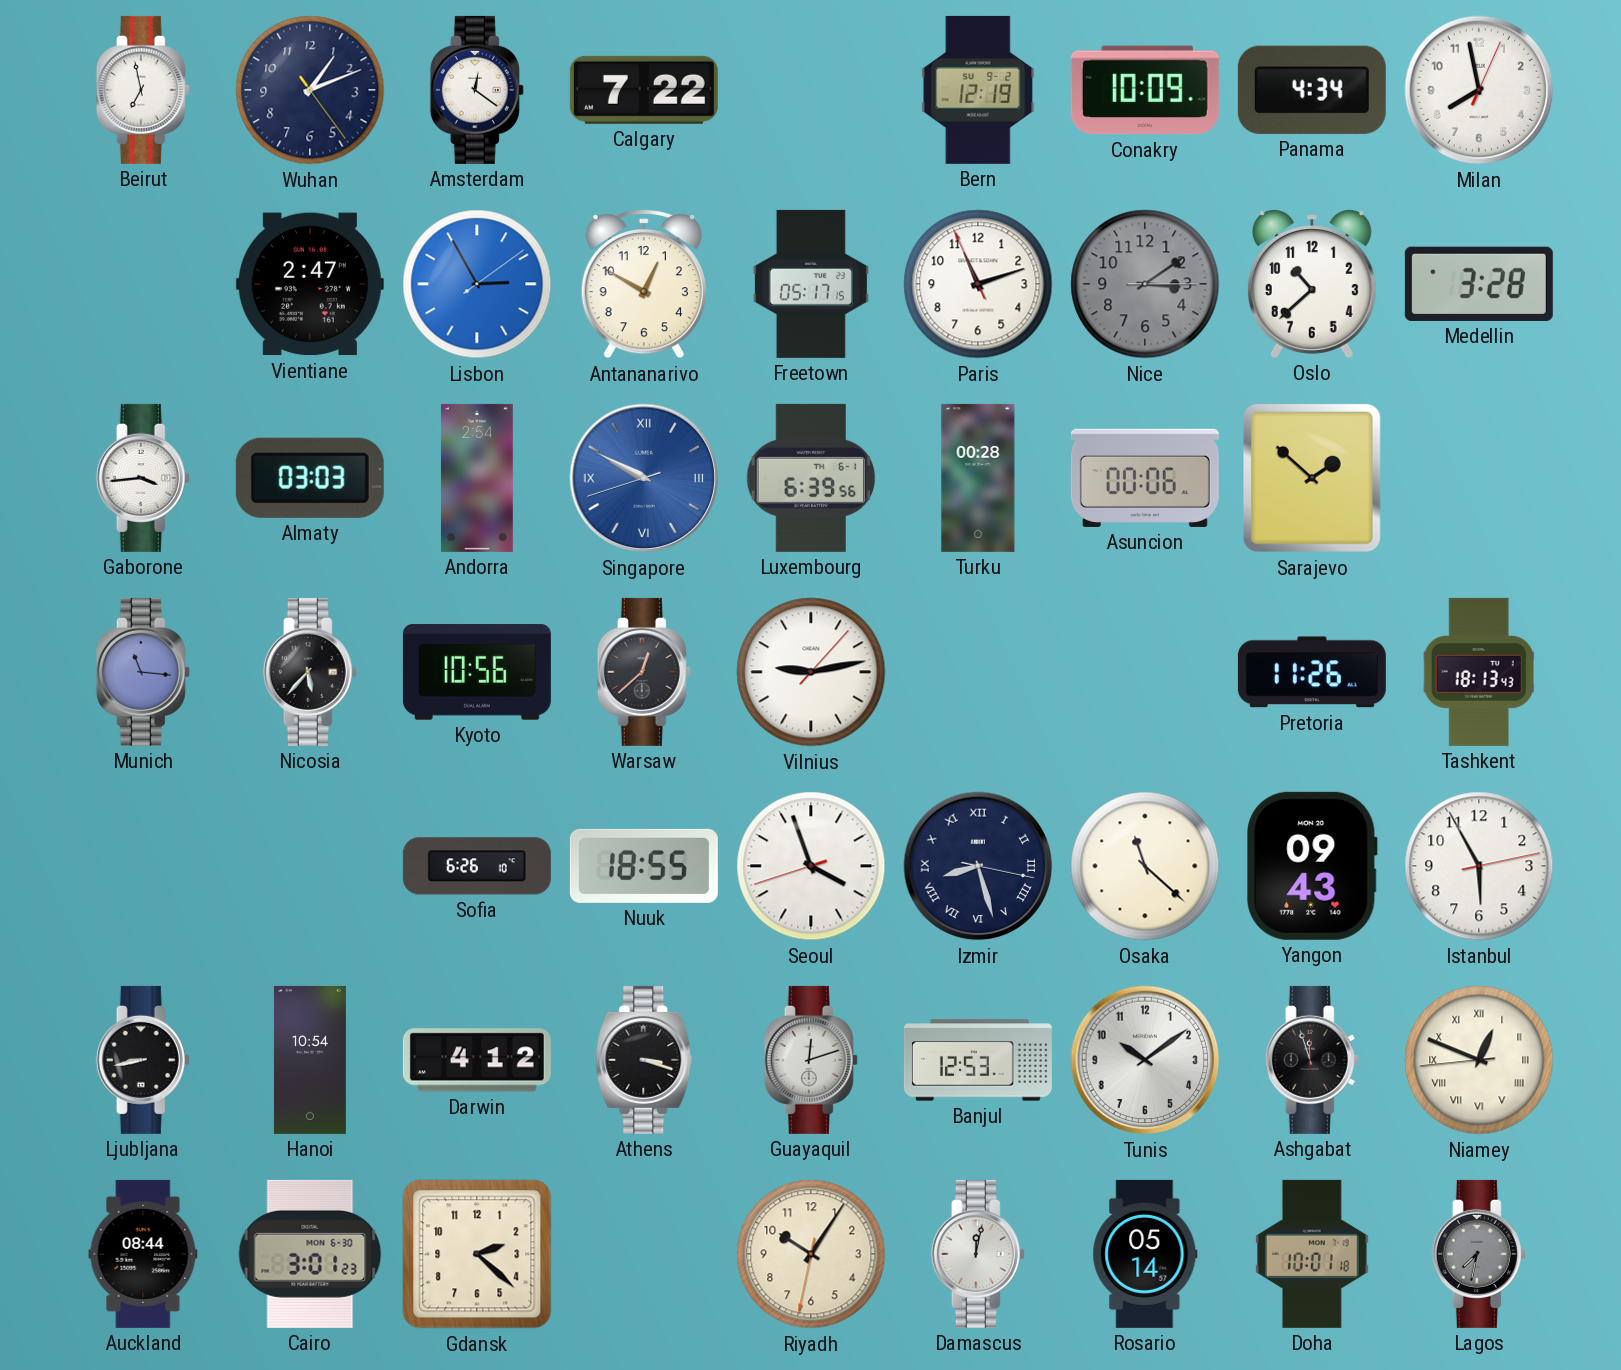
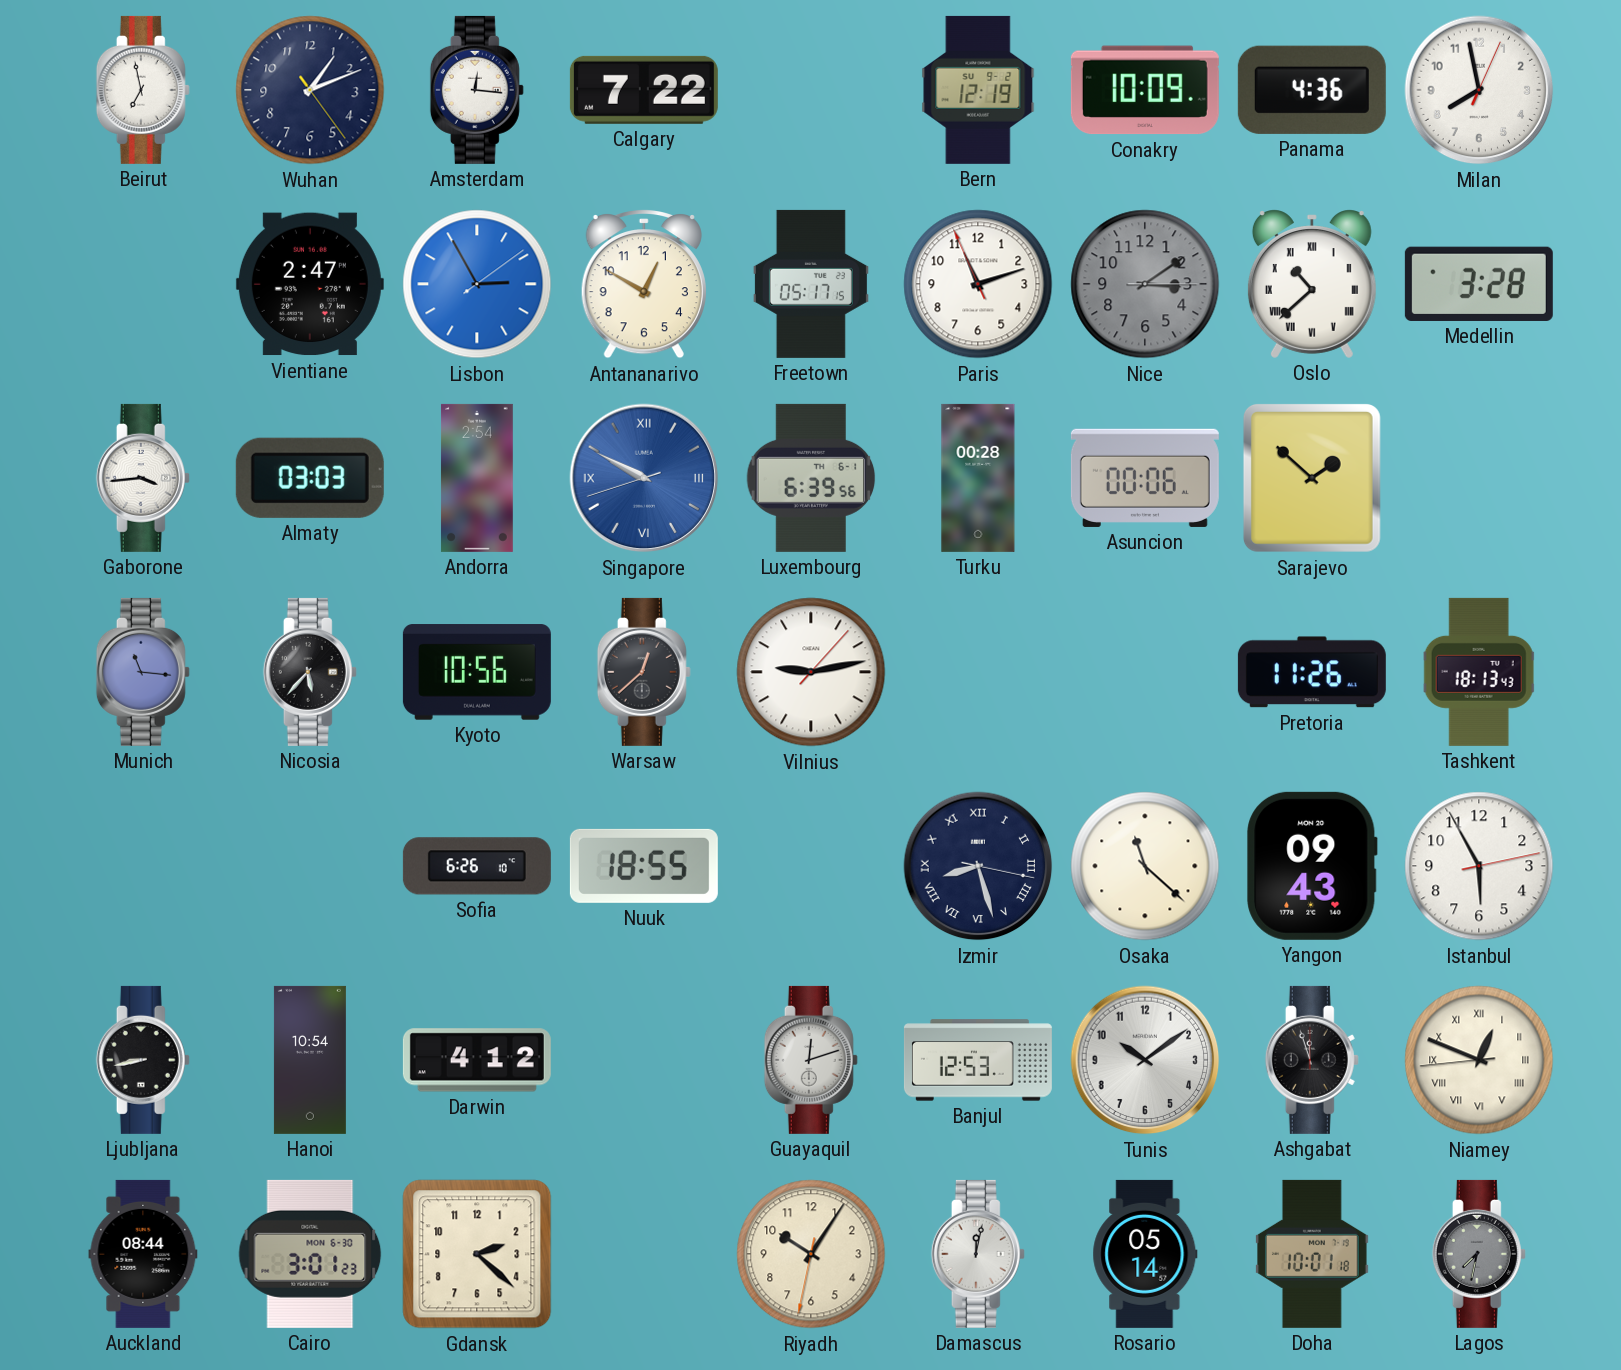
Amsterdam: 12:21 -> 12:16 (477, 90)
Panama: 4:34 -> 4:36 (1312, 90)
Oslo numerals: Arabic -> Roman (1312, 284)
Seoul: 3:56 -> none (811, 866)
Athens: 3:18 -> none (644, 1060)
